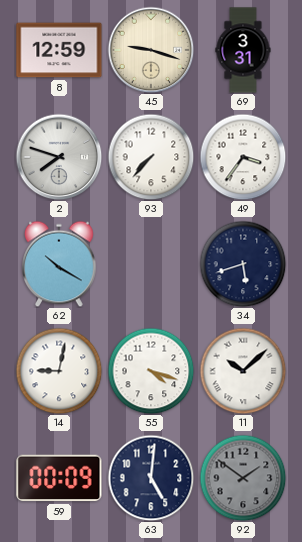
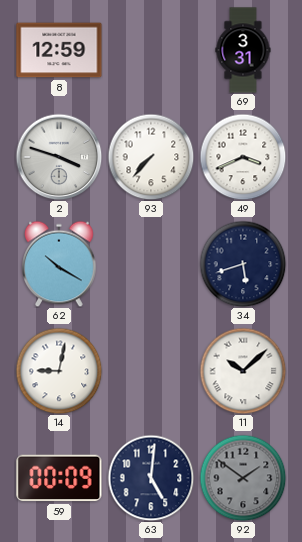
45: 9:18 -> none (151, 50)
2: 7:48 -> 3:48 (59, 157)
49: 3:36 -> 3:41 (243, 157)
55: 4:18 -> none (151, 371)
